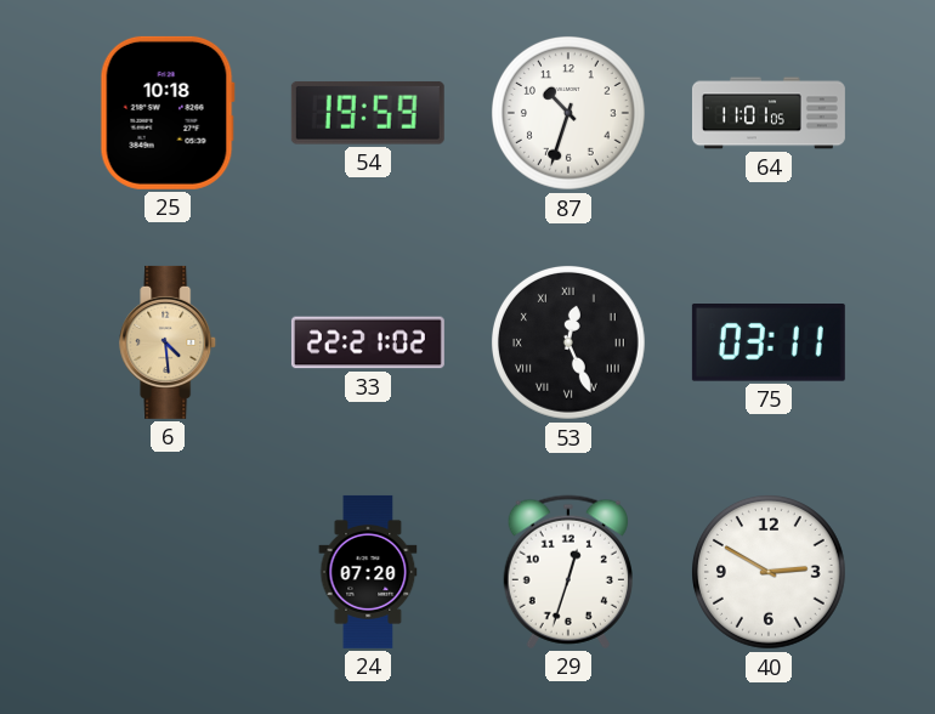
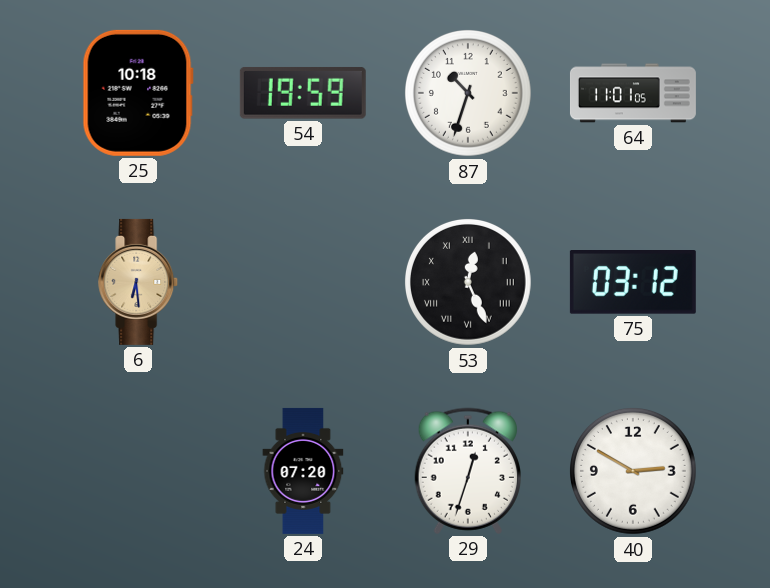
6: 4:29 -> 6:29 (139, 282)
33: 22:21 -> none (368, 342)
75: 03:11 -> 03:12 (633, 283)
